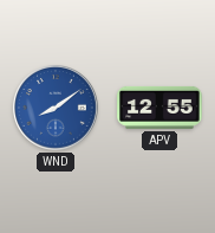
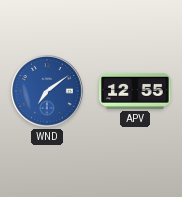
WND: 8:09 -> 7:09 (48, 92)
